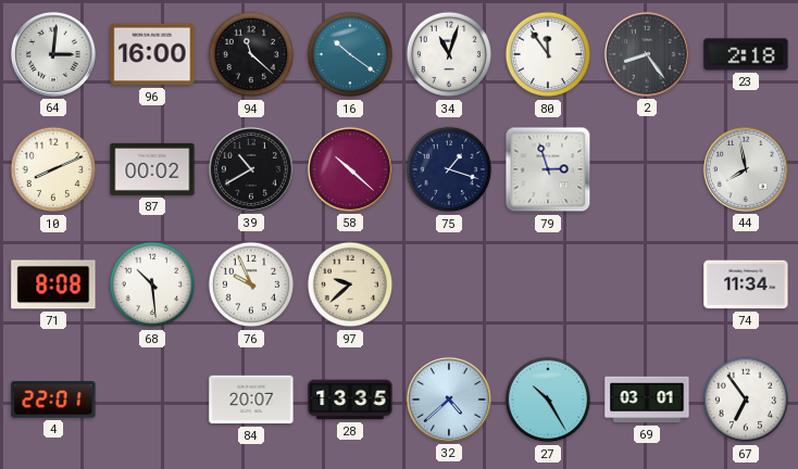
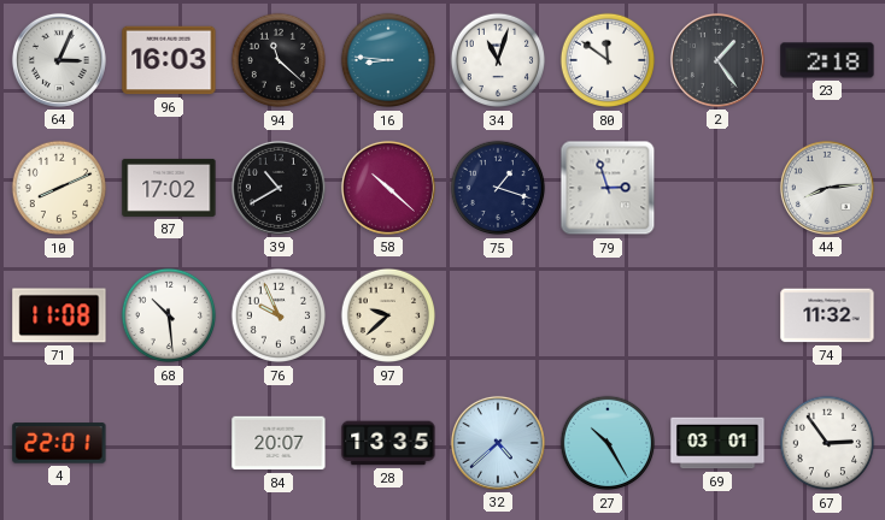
64: 3:01 -> 3:04 (59, 60)
96: 16:00 -> 16:03 (169, 60)
16: 10:21 -> 8:46 (388, 60)
80: 11:54 -> 11:51 (608, 60)
2: 8:24 -> 1:24 (717, 60)
87: 00:02 -> 17:02 (169, 188)
44: 7:58 -> 8:14 (827, 188)
71: 8:08 -> 11:08 (59, 315)
74: 11:34 -> 11:32 (827, 315)
67: 6:54 -> 2:54 (827, 443)
